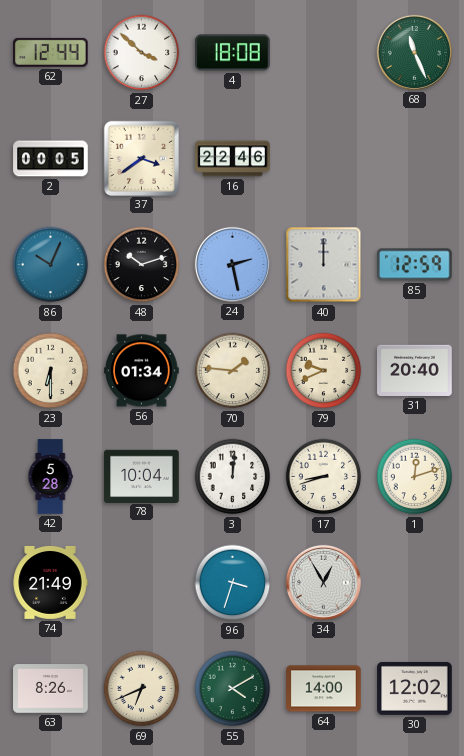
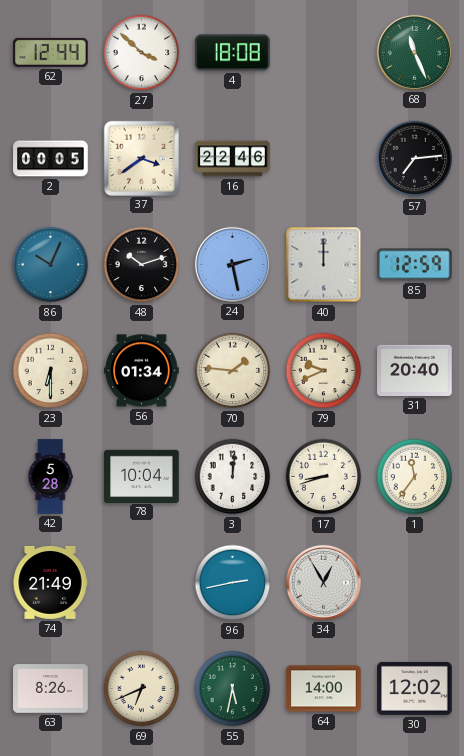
57: none -> 7:14 (415, 159)
1: 12:12 -> 11:36 (415, 477)
96: 3:33 -> 2:43 (233, 583)
55: 4:10 -> 5:32 (233, 689)
